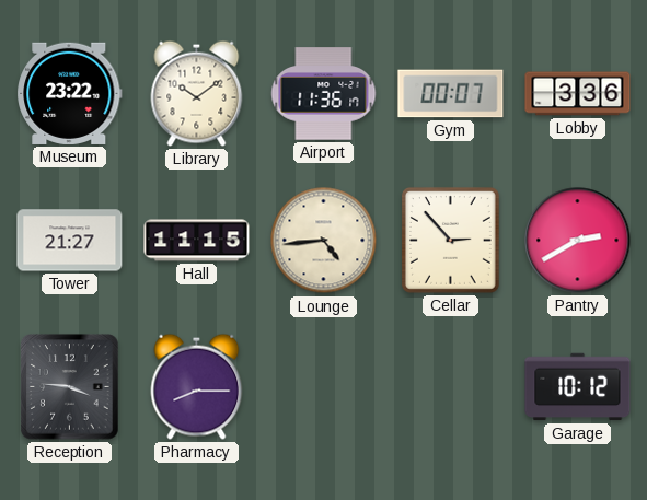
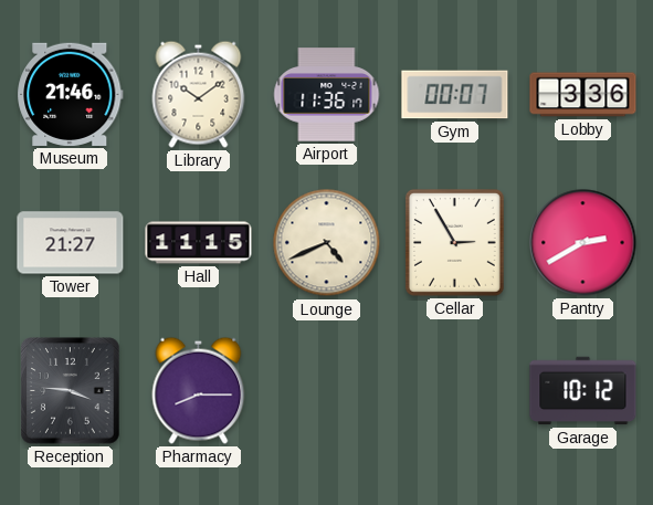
Museum: 23:22 -> 21:46 (71, 94)
Lounge: 4:44 -> 4:41 (327, 243)
Cellar: 2:53 -> 2:55 (454, 242)
